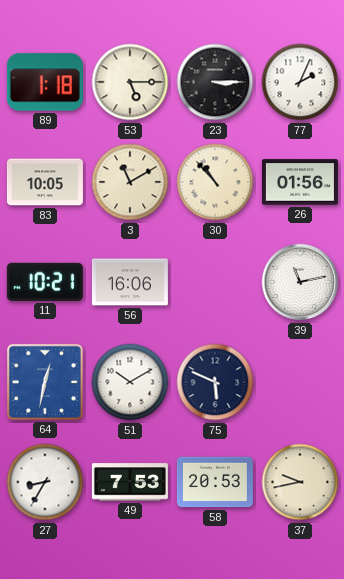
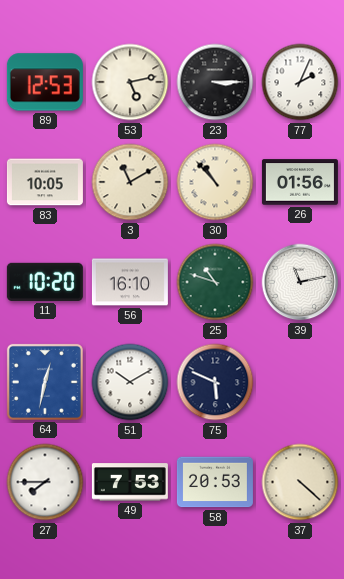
89: 1:18 -> 12:53 (45, 82)
53: 5:15 -> 5:13 (130, 82)
11: 10:21 -> 10:20 (45, 282)
56: 16:06 -> 16:10 (130, 282)
25: none -> 10:48 (215, 282)
27: 8:35 -> 7:45 (45, 482)
37: 9:43 -> 4:22 (300, 482)
